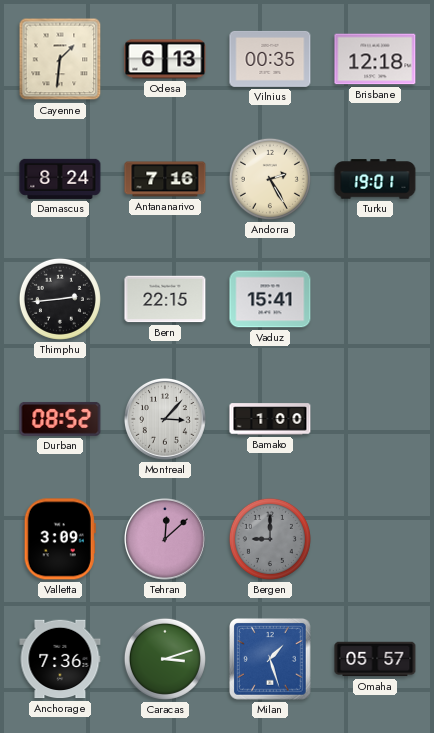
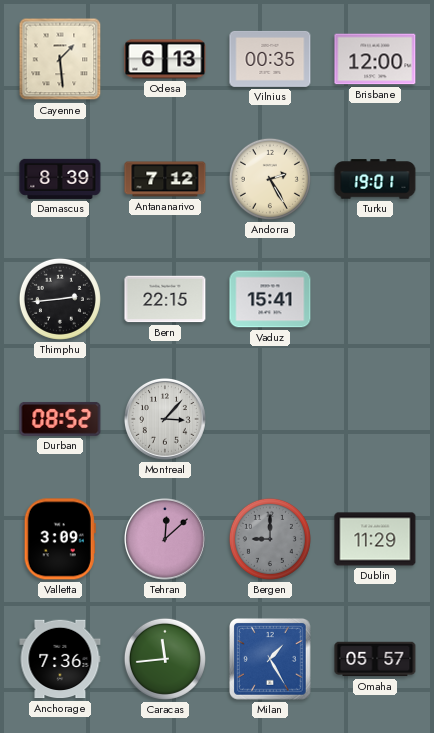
Cayenne: 1:31 -> 1:29 (60, 59)
Brisbane: 12:18 -> 12:00 (375, 59)
Damascus: 8:24 -> 8:39 (60, 179)
Antananarivo: 7:16 -> 7:12 (165, 179)
Bamako: 1:00 -> none (270, 419)
Dublin: none -> 11:29 (375, 539)
Caracas: 3:12 -> 11:44 (165, 659)
Milan: 1:27 -> 1:25 (271, 660)
